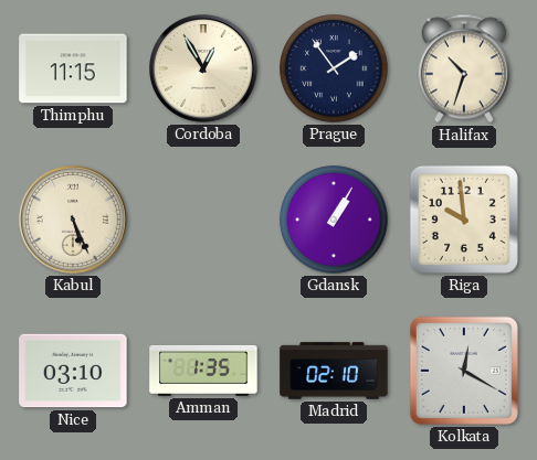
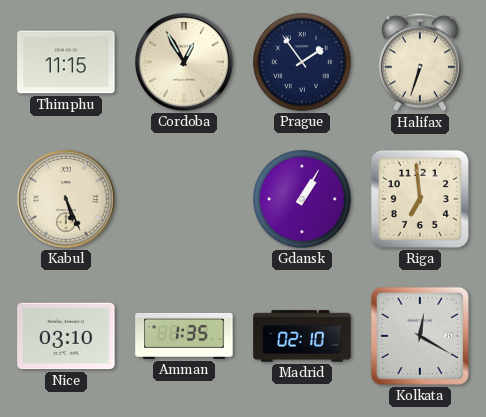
Halifax: 10:33 -> 6:33 (420, 62)
Riga: 9:59 -> 6:59 (420, 199)
